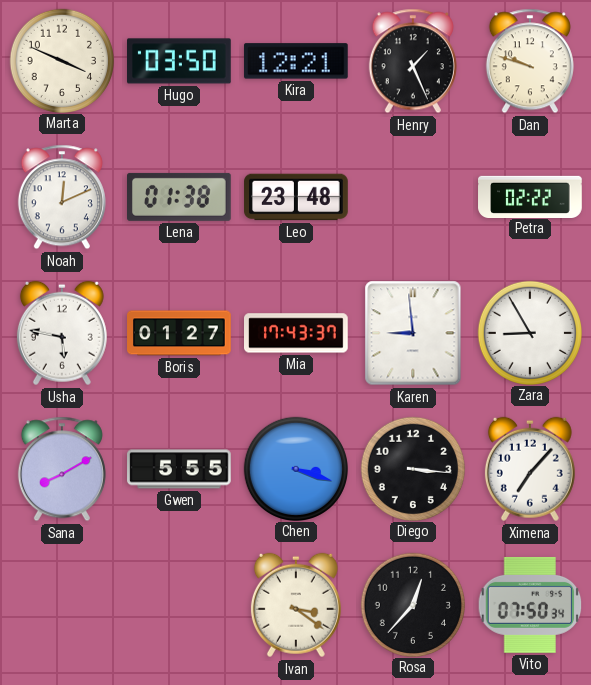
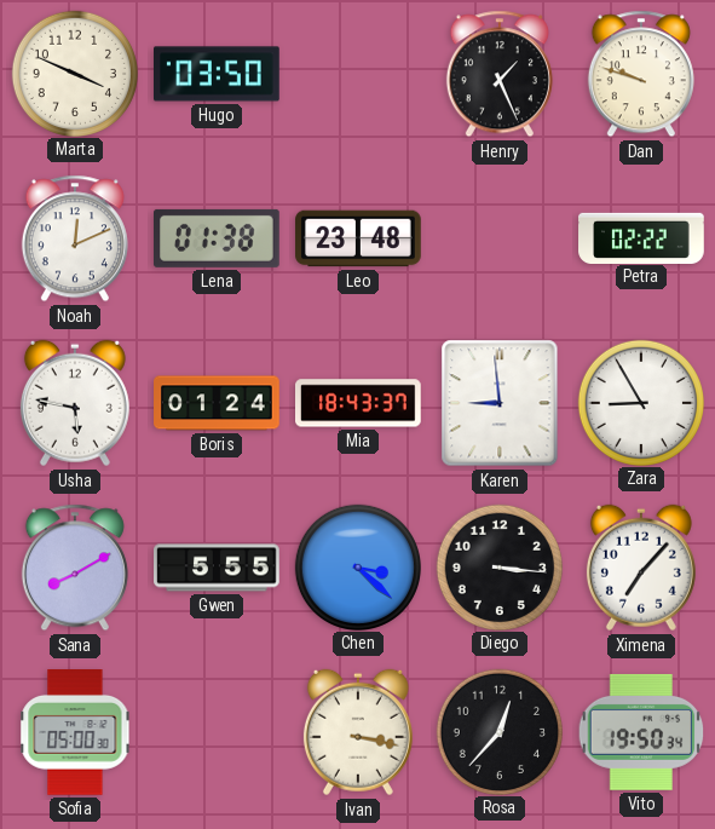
Kira: 12:21 -> none (296, 61)
Boris: 01:27 -> 01:24 (217, 403)
Mia: 17:43 -> 18:43 (359, 403)
Chen: 3:18 -> 3:22 (357, 566)
Sofia: none -> 05:00 (75, 733)
Ivan: 3:21 -> 3:17 (358, 732)
Vito: 07:50 -> 19:50 (641, 732)
